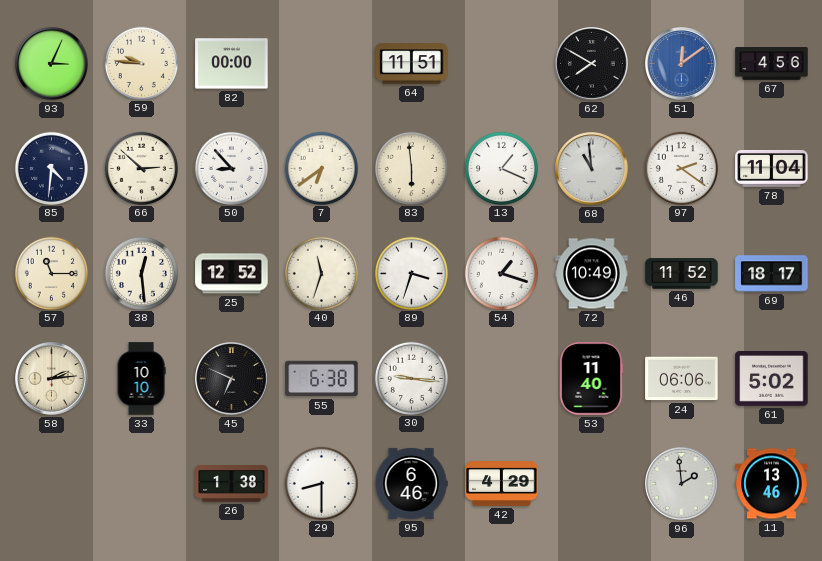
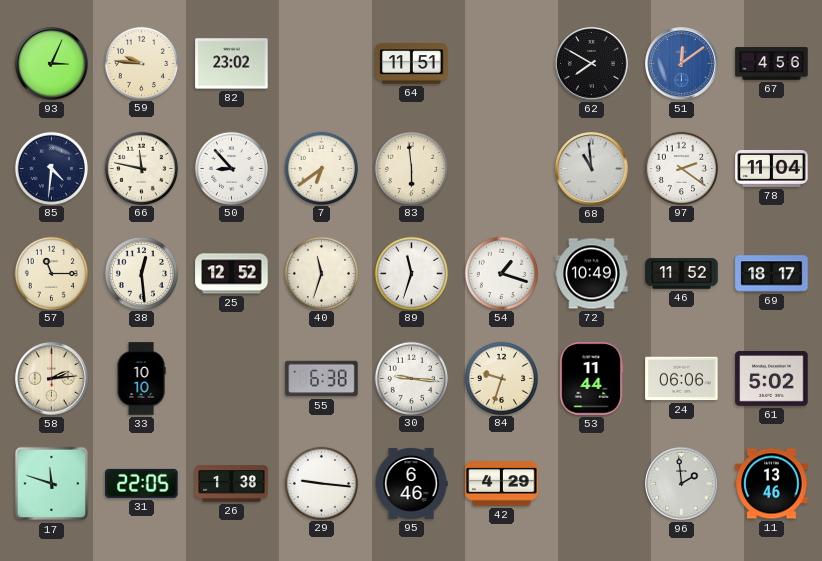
82: 00:00 -> 23:02 (232, 64)
66: 2:52 -> 11:47 (141, 168)
13: 1:19 -> none (501, 168)
89: 3:33 -> 11:33 (411, 273)
45: 6:49 -> none (232, 379)
84: none -> 9:33 (501, 378)
53: 11:40 -> 11:44 (591, 379)
17: none -> 11:48 (52, 484)
31: none -> 22:05 (142, 483)
29: 8:30 -> 9:16 (321, 483)
